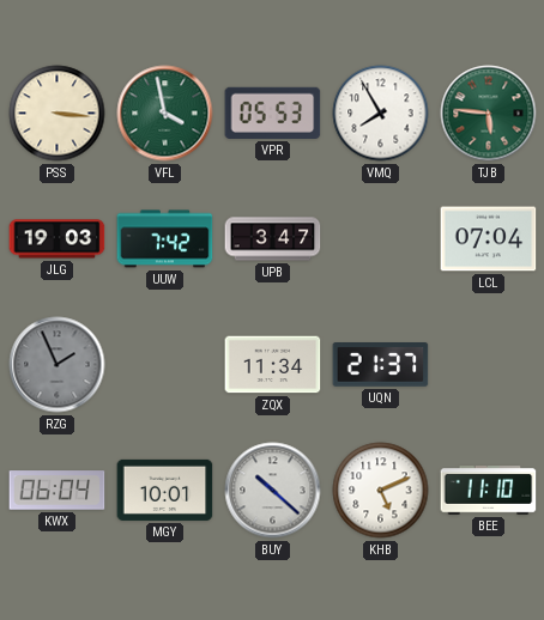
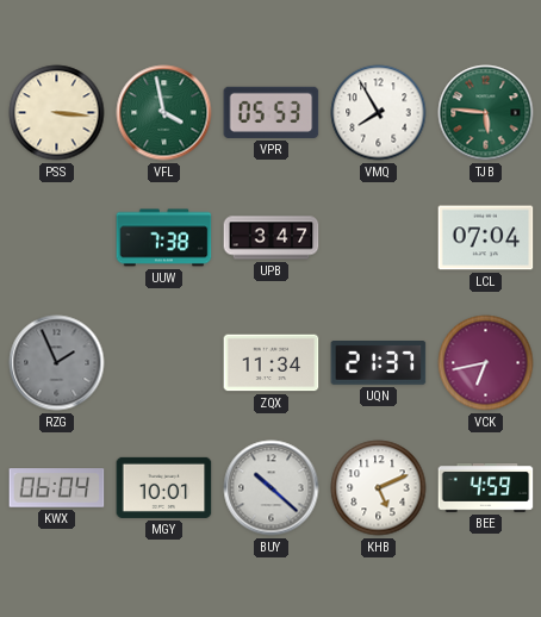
JLG: 19:03 -> none (58, 239)
UUW: 7:42 -> 7:38 (164, 238)
VCK: none -> 6:43 (486, 363)
BEE: 11:10 -> 4:59 (486, 488)
